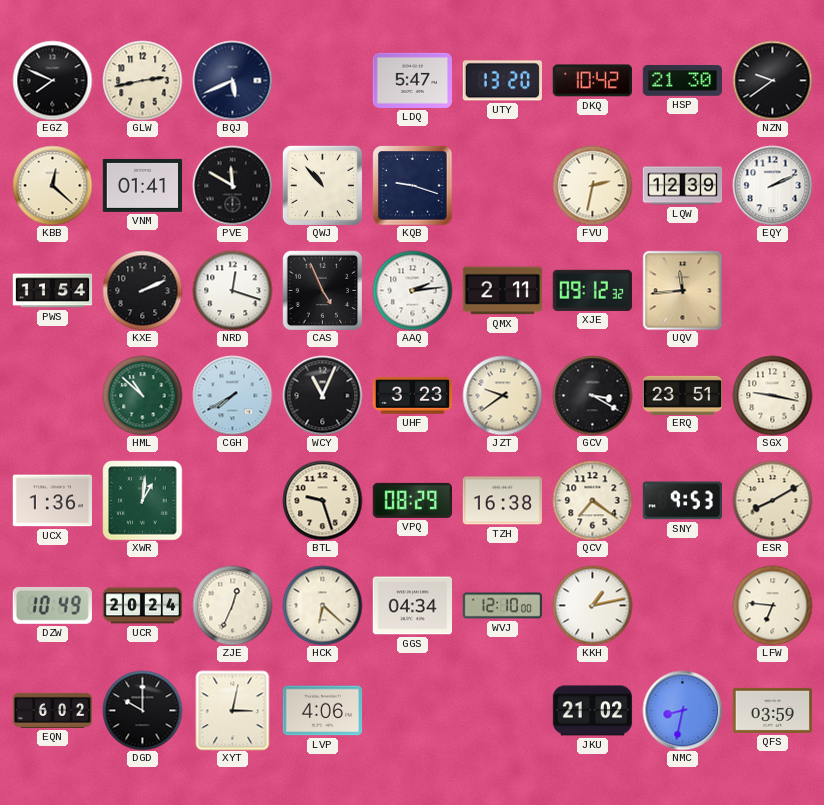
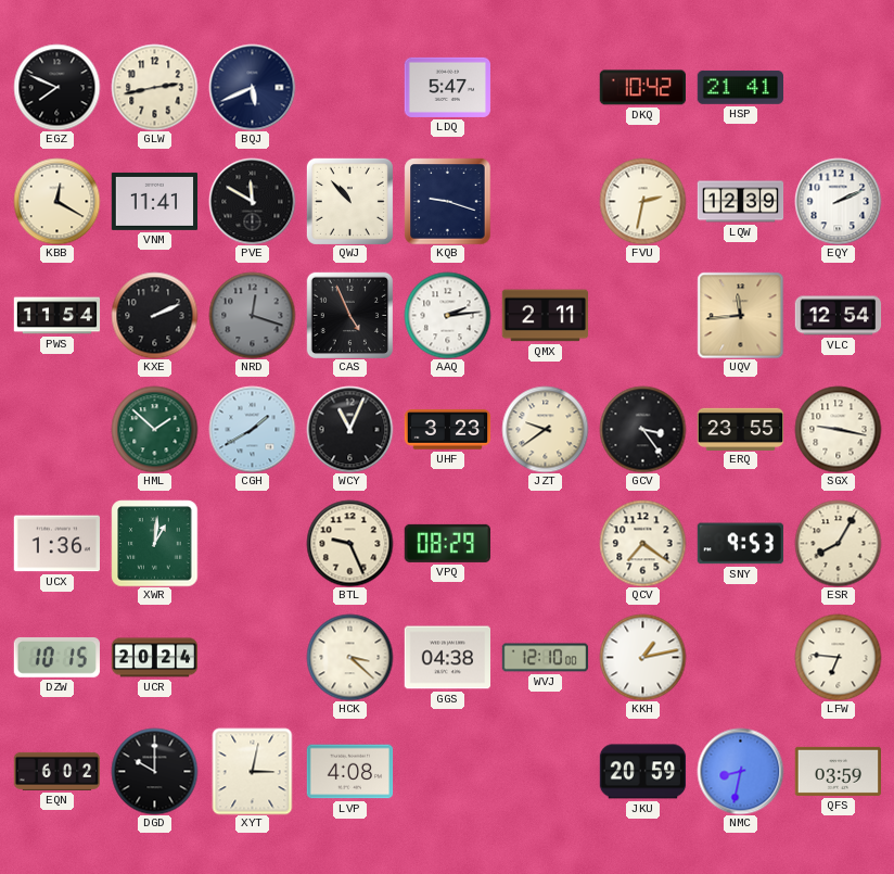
UTY: 13:20 -> none (502, 81)
HSP: 21:30 -> 21:41 (740, 87)
NZN: 9:39 -> none (772, 80)
KBB: 12:22 -> 12:20 (56, 201)
VNM: 01:41 -> 11:41 (154, 201)
NRD dial: white -> grey (252, 315)
XJE: 09:12 -> none (592, 290)
VLC: none -> 12:54 (838, 316)
HML: 10:52 -> 1:52 (154, 429)
CGH: 7:40 -> 1:40 (252, 429)
GCV: 3:20 -> 3:24 (642, 429)
ERQ: 23:51 -> 23:55 (740, 429)
BTL: 9:27 -> 9:26 (349, 543)
TZH: 16:38 -> none (502, 501)
ESR: 8:10 -> 8:05 (838, 543)
DZW: 10:49 -> 10:15 (56, 657)
ZJE: 12:34 -> none (232, 605)
HCK: 6:22 -> 3:22 (349, 657)
GGS: 04:34 -> 04:38 (447, 658)
LVP: 4:06 -> 4:08 (349, 772)
JKU: 21:02 -> 20:59 (642, 772)
